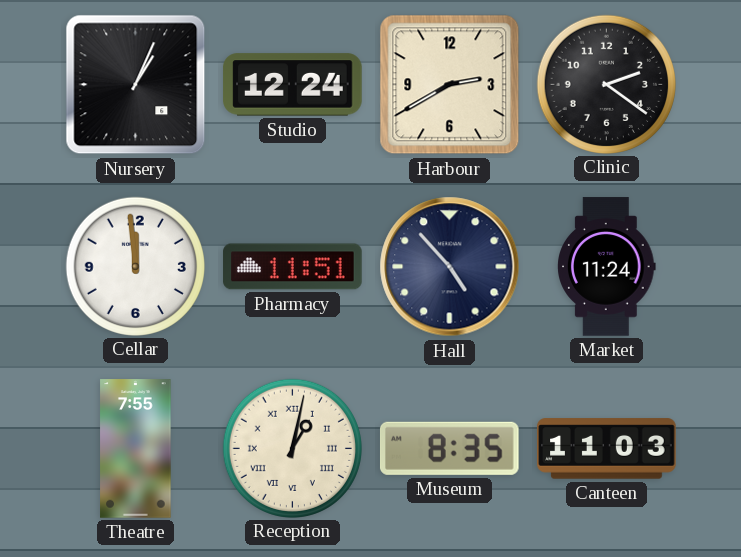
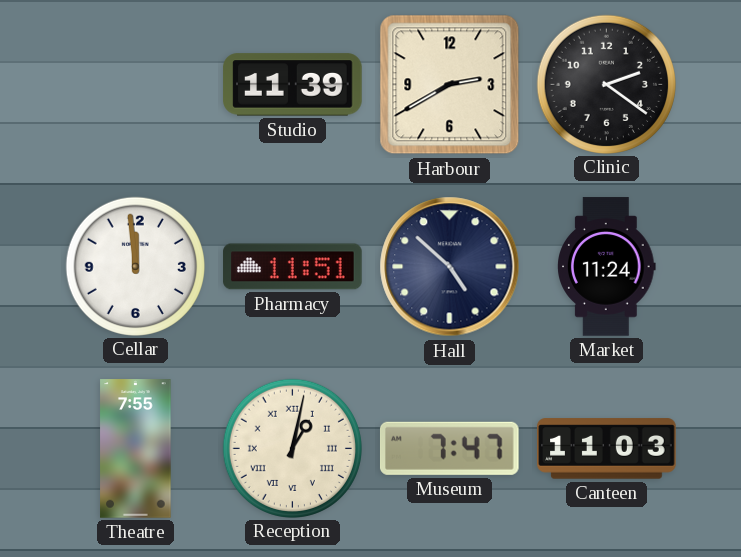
Nursery: 1:04 -> none (136, 85)
Studio: 12:24 -> 11:39 (293, 85)
Hall: 4:53 -> 4:52 (450, 267)
Museum: 8:35 -> 7:47 (449, 448)
